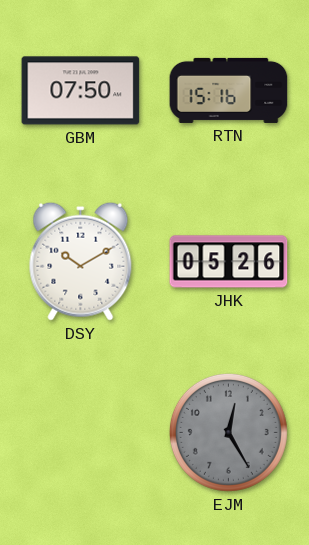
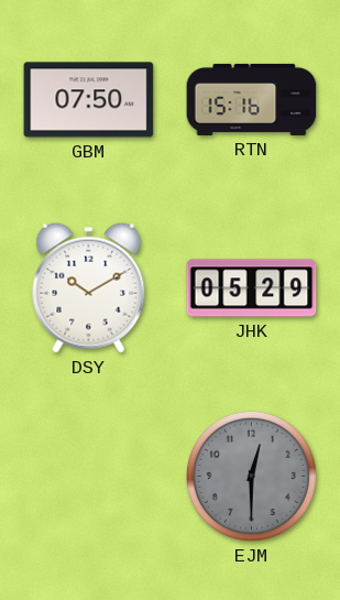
JHK: 05:26 -> 05:29 (252, 288)
EJM: 12:25 -> 12:30 (251, 476)
